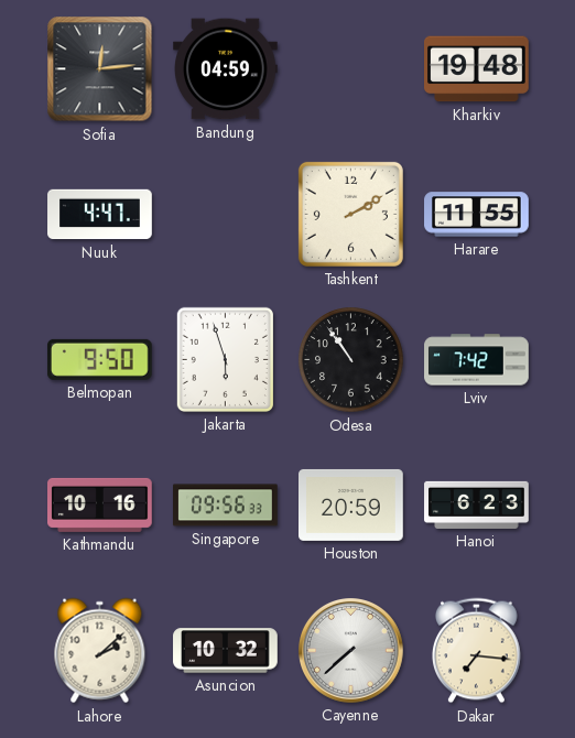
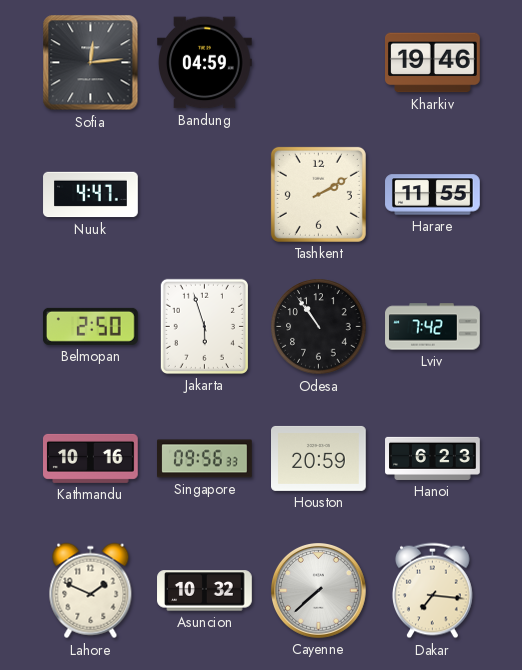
Kharkiv: 19:48 -> 19:46 (433, 63)
Belmopan: 9:50 -> 2:50 (90, 326)
Lahore: 2:08 -> 1:49 (91, 591)
